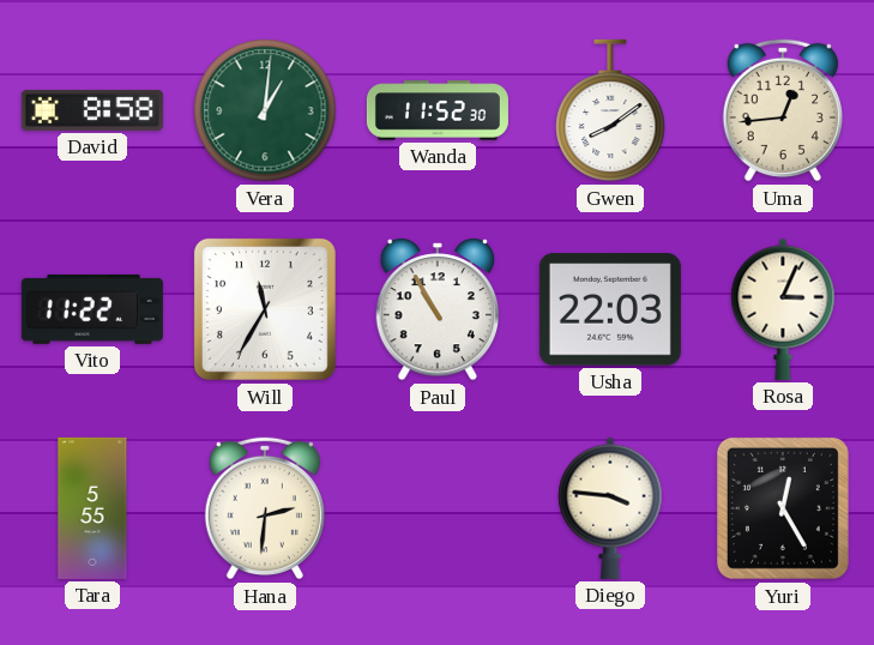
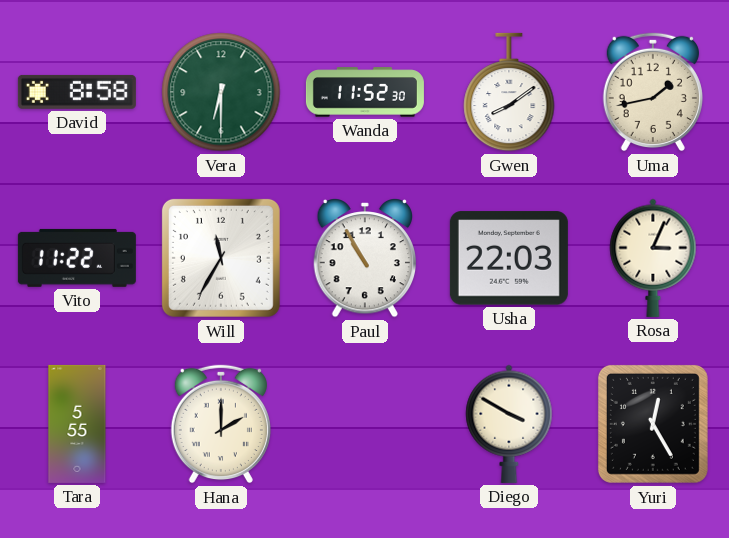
Vera: 1:01 -> 6:30 (221, 92)
Uma: 12:44 -> 1:43 (653, 92)
Hana: 2:31 -> 2:00 (221, 424)
Diego: 3:46 -> 3:50 (509, 424)
